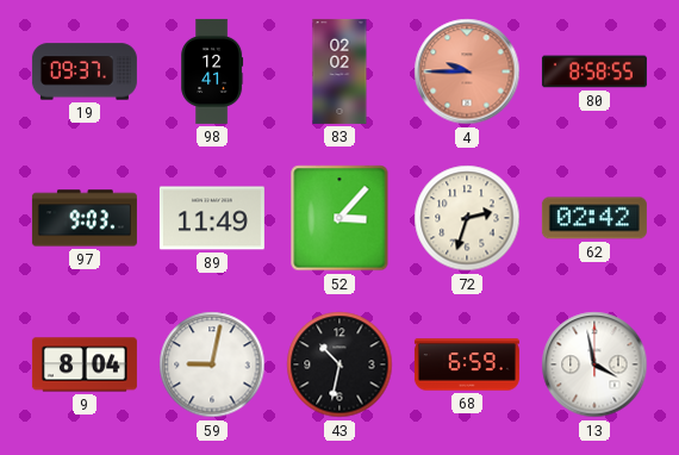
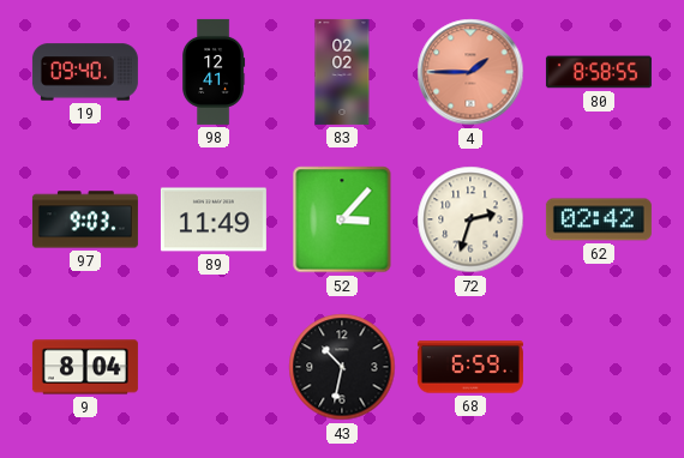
19: 09:37 -> 09:40 (85, 72)
4: 9:45 -> 1:45 (470, 72)
59: 9:02 -> none (212, 364)
13: 3:58 -> none (594, 364)
